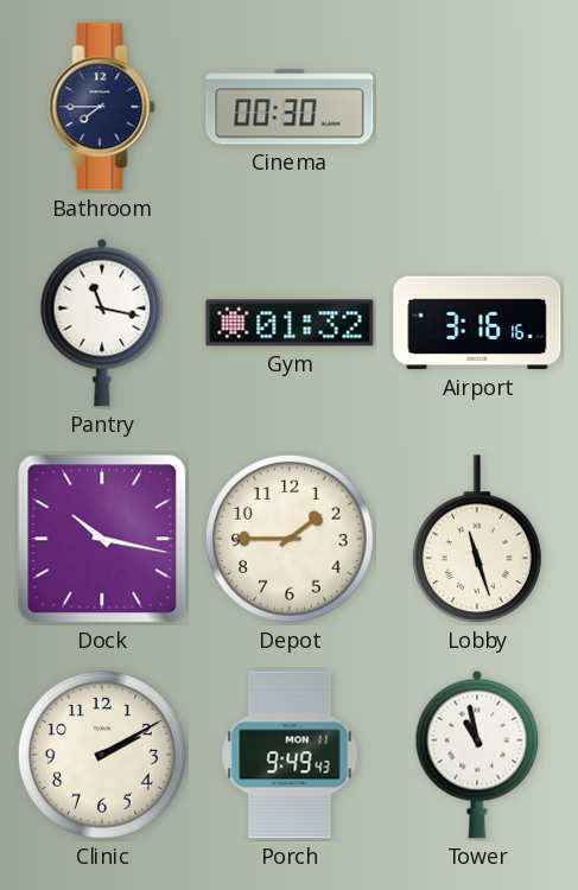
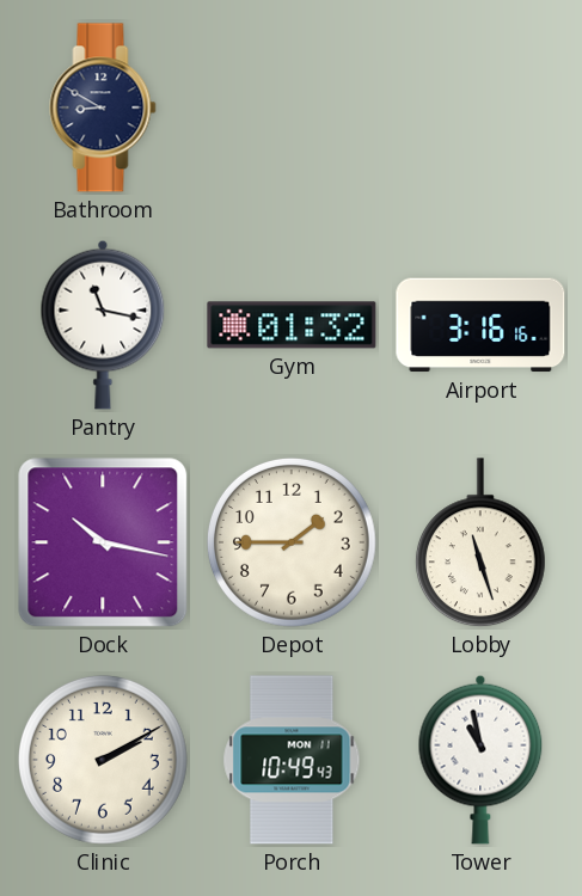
Bathroom: 7:45 -> 8:50 (103, 108)
Cinema: 00:30 -> none (290, 107)
Porch: 9:49 -> 10:49 (292, 760)
